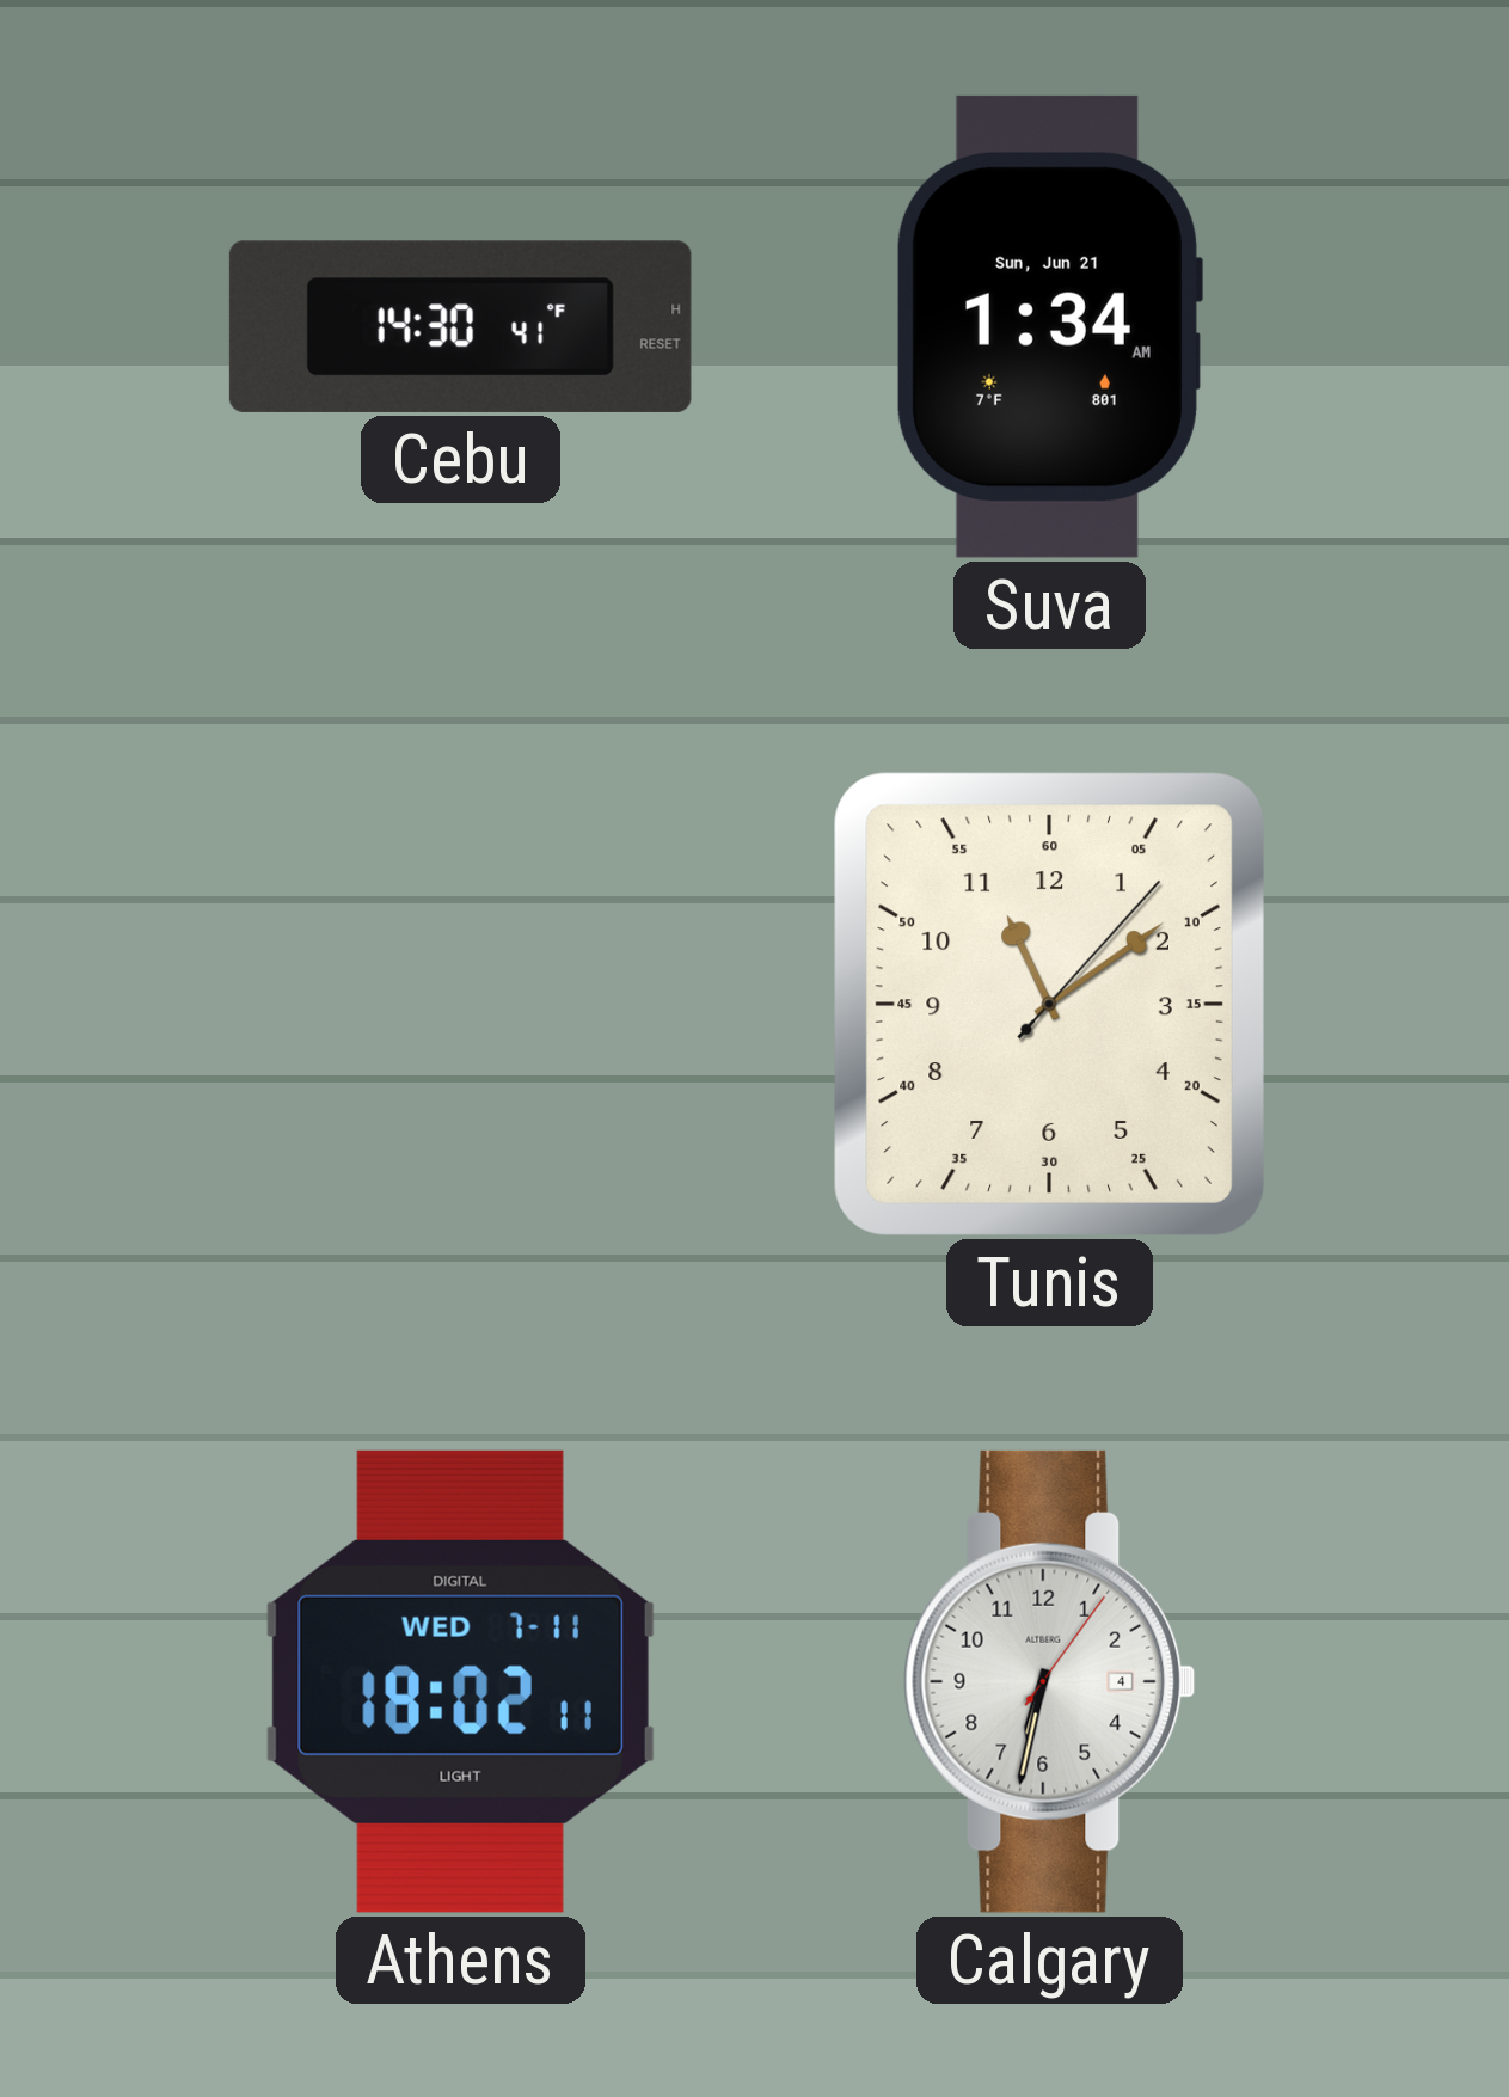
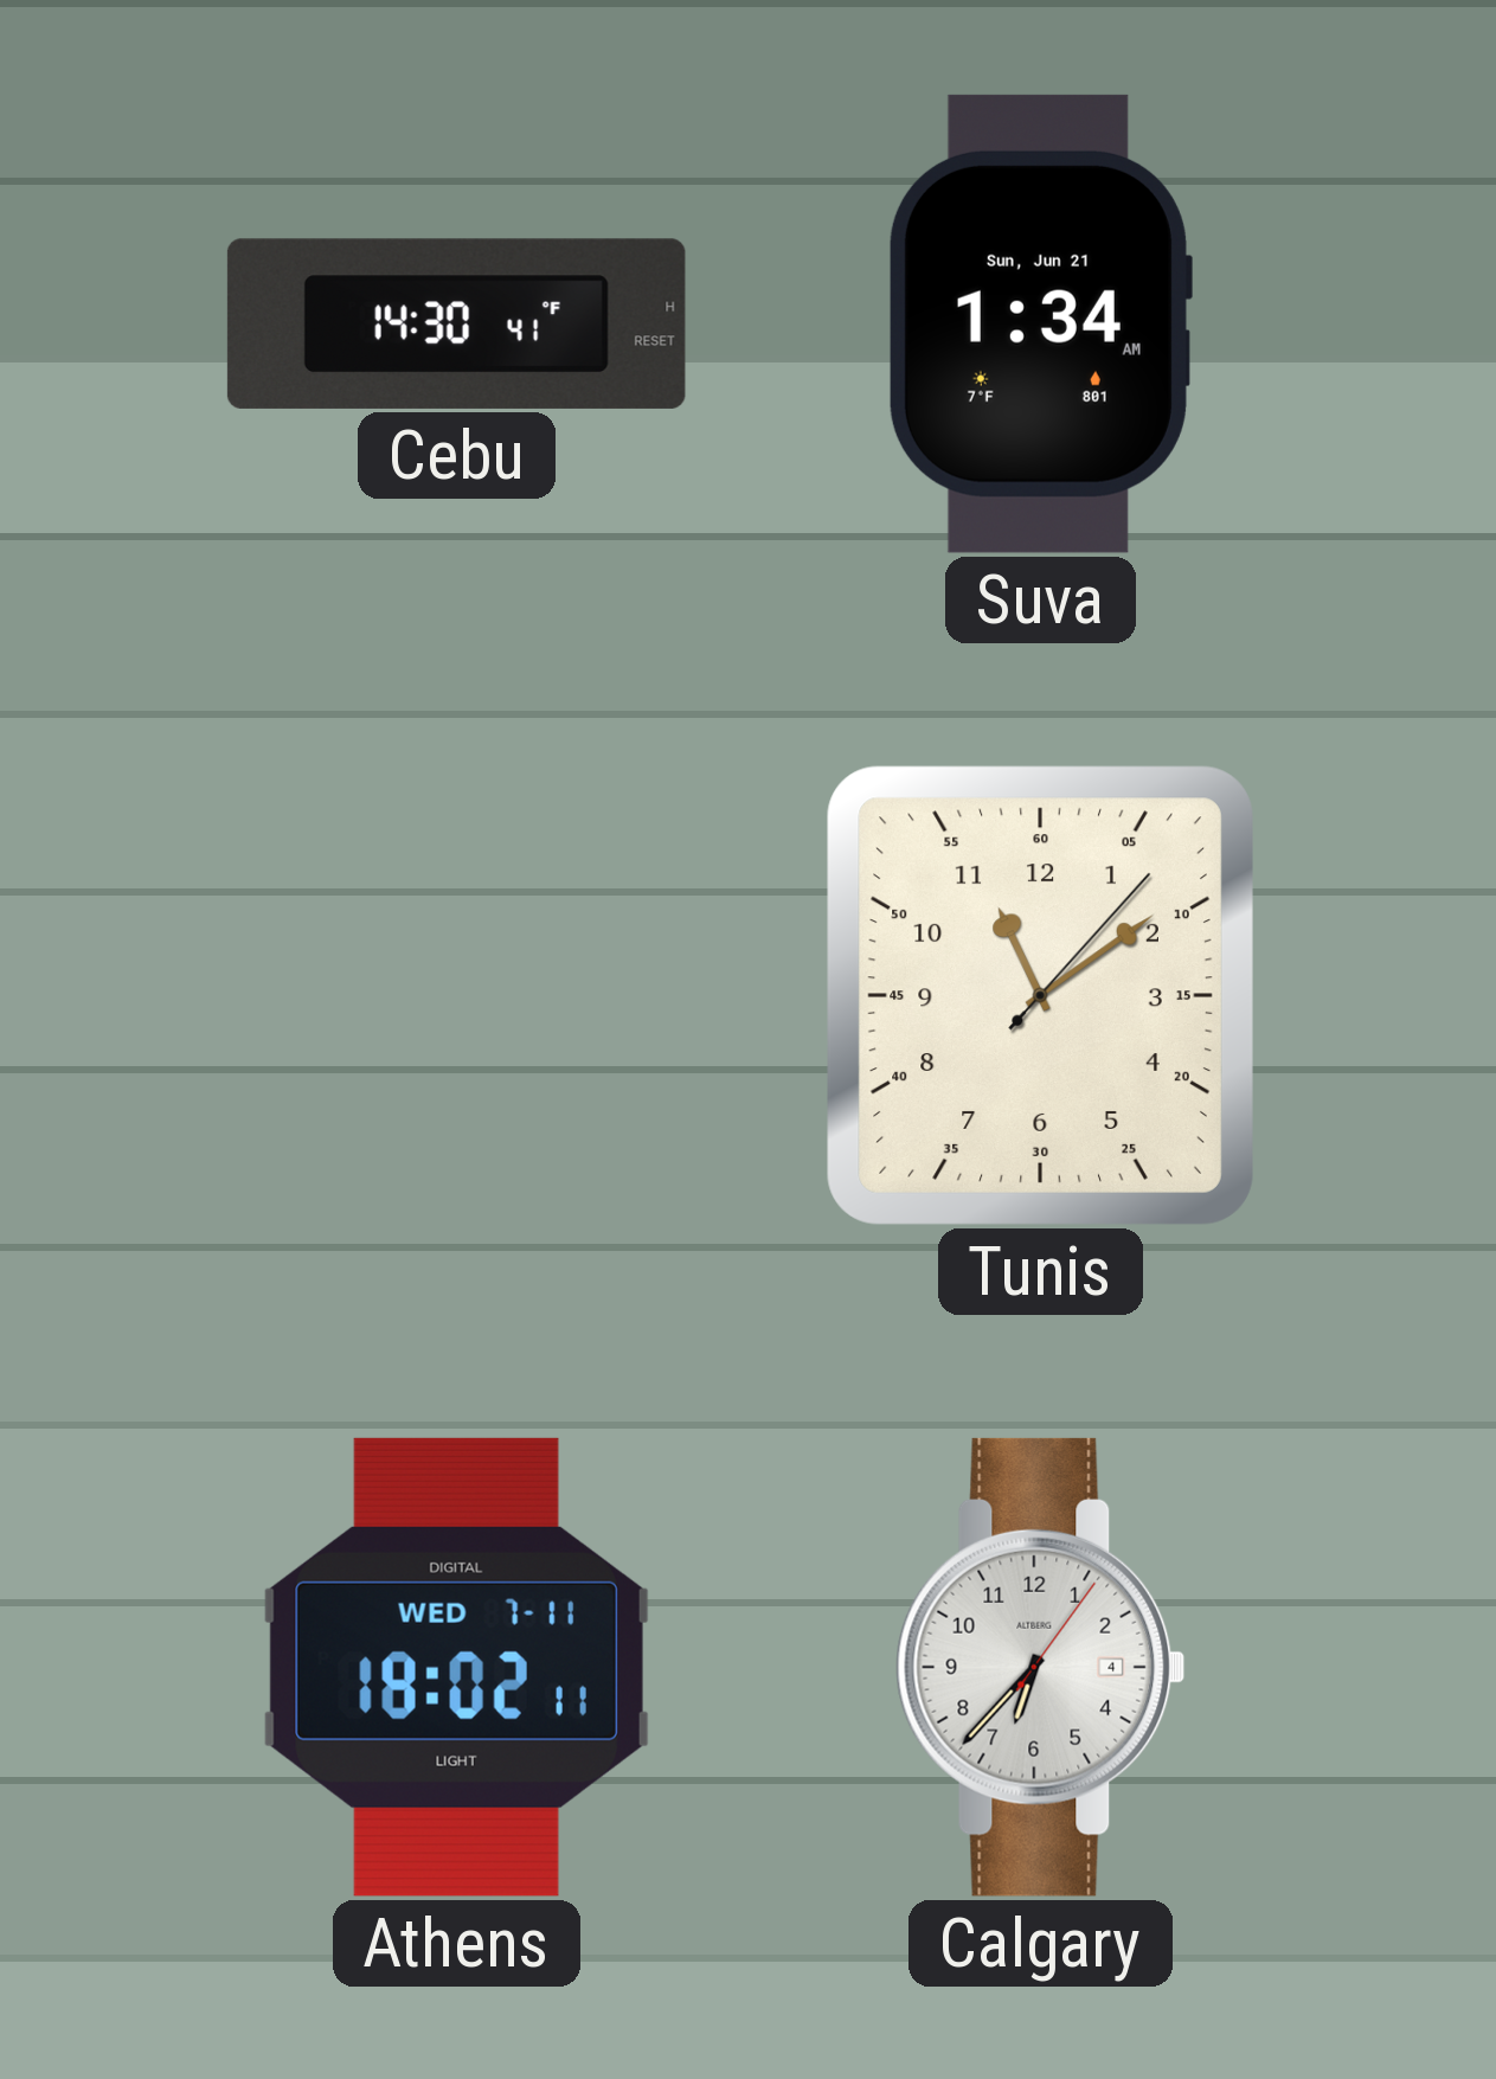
Calgary: 6:32 -> 6:37 (1041, 1667)
